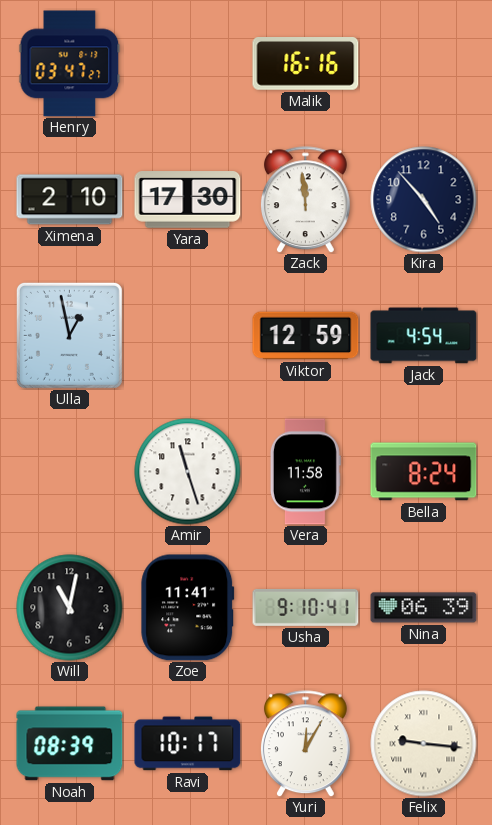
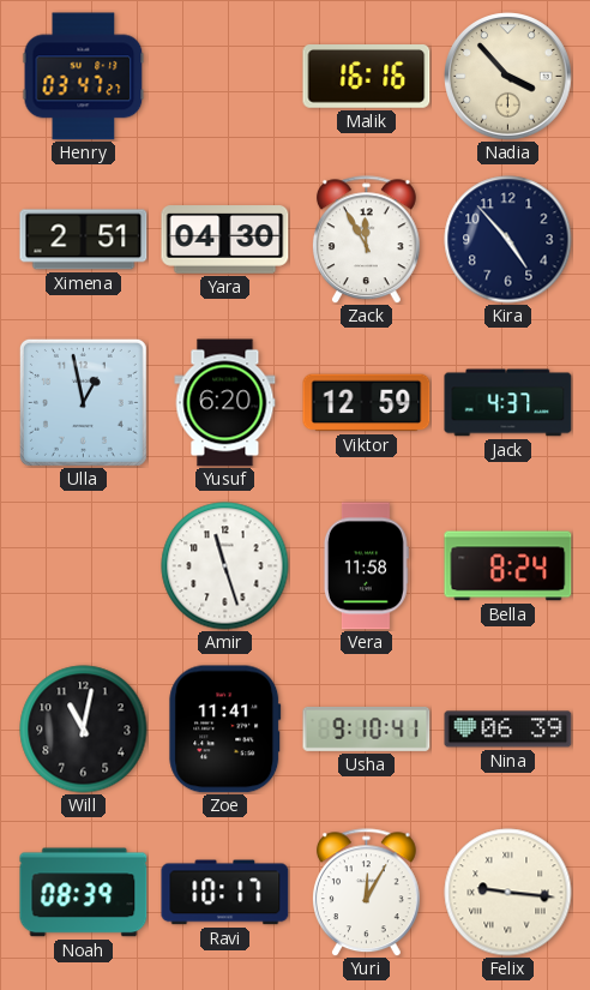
Nadia: none -> 3:53 (508, 77)
Ximena: 2:10 -> 2:51 (84, 240)
Yara: 17:30 -> 04:30 (225, 240)
Zack: 11:59 -> 11:55 (366, 240)
Yusuf: none -> 6:20 (225, 403)
Jack: 4:54 -> 4:37 (508, 403)
